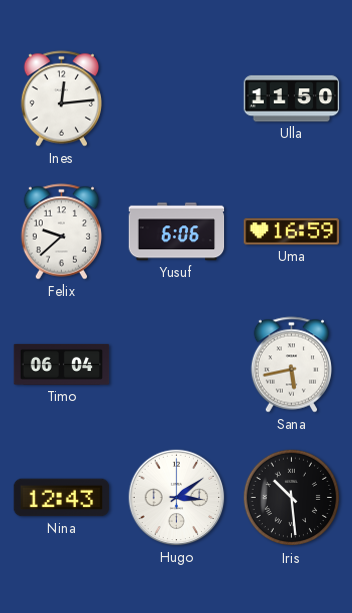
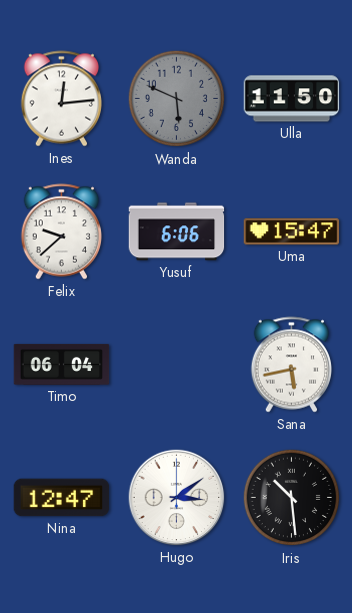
Wanda: none -> 5:49 (177, 99)
Uma: 16:59 -> 15:47 (292, 232)
Nina: 12:43 -> 12:47 (62, 498)
